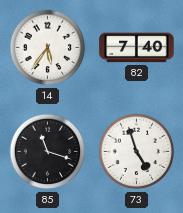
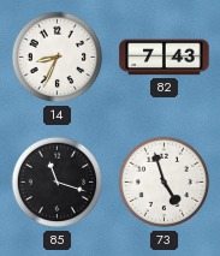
14: 5:36 -> 8:34 (58, 58)
82: 7:40 -> 7:43 (165, 58)
